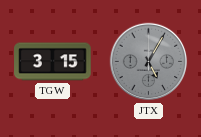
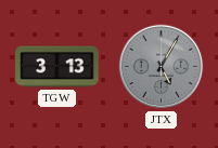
TGW: 3:15 -> 3:13 (57, 67)
